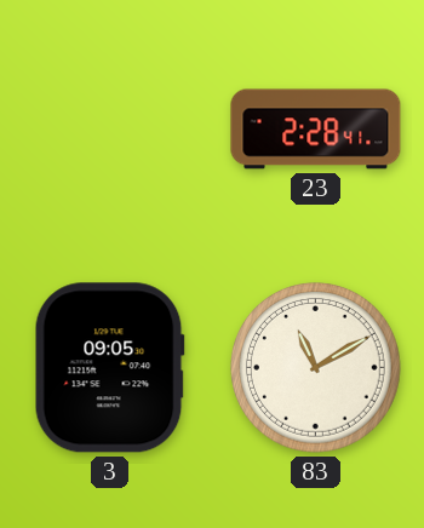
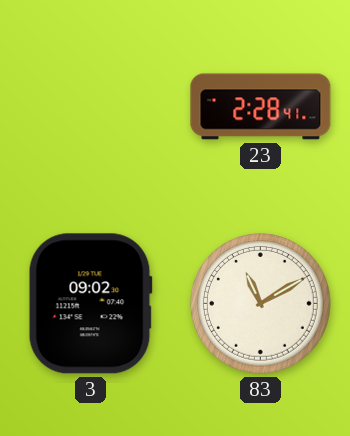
3: 09:05 -> 09:02 (90, 304)
